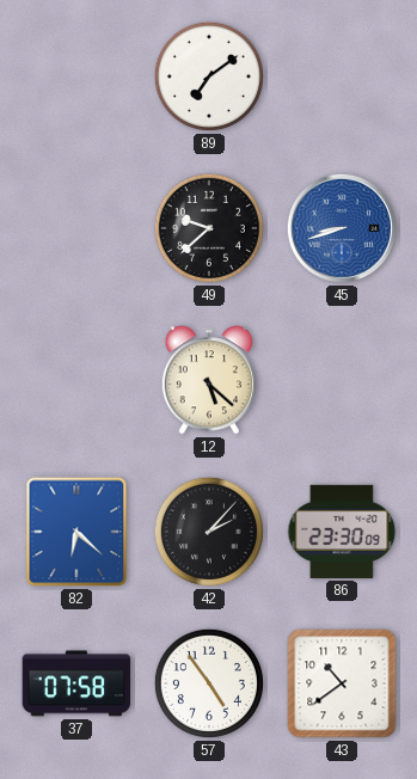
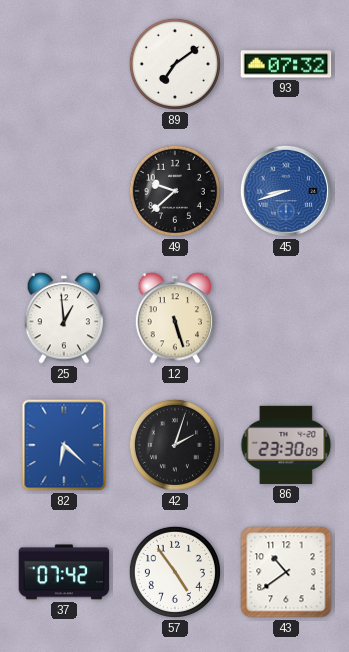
93: none -> 07:32 (286, 64)
25: none -> 12:59 (64, 318)
12: 5:22 -> 5:27 (175, 318)
42: 2:07 -> 2:03 (175, 445)
37: 07:58 -> 07:42 (64, 572)
